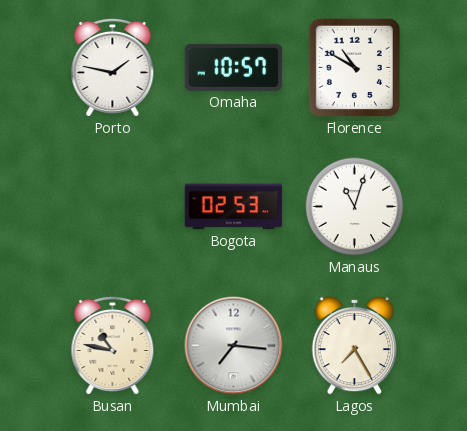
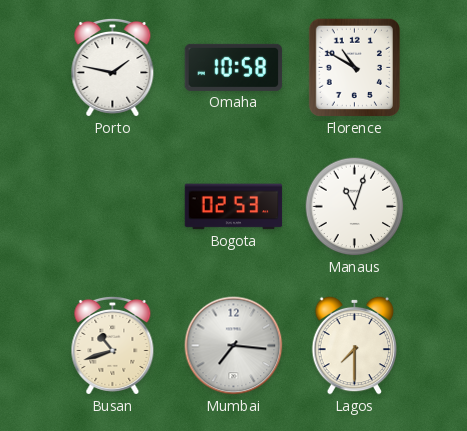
Omaha: 10:57 -> 10:58 (234, 67)
Busan: 10:47 -> 10:42 (113, 345)
Lagos: 7:25 -> 7:30 (355, 345)
